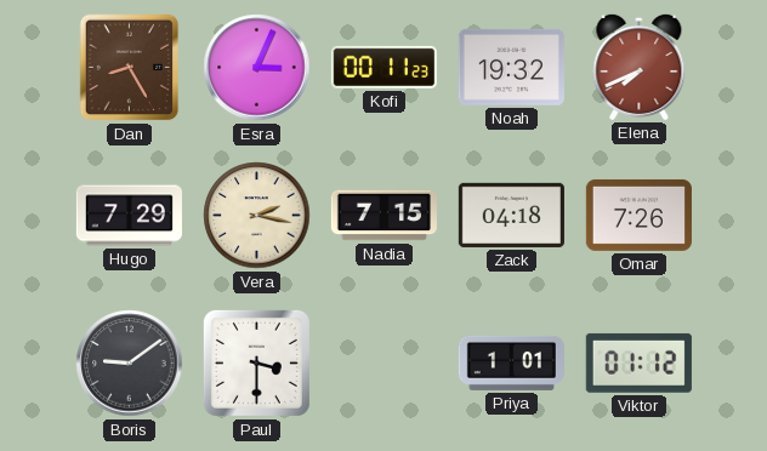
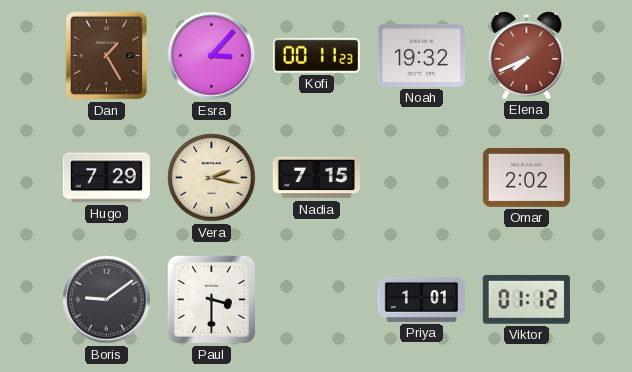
Dan: 8:25 -> 1:25 (107, 56)
Esra: 3:04 -> 3:07 (212, 56)
Zack: 04:18 -> none (511, 215)
Omar: 7:26 -> 2:02 (526, 177)
